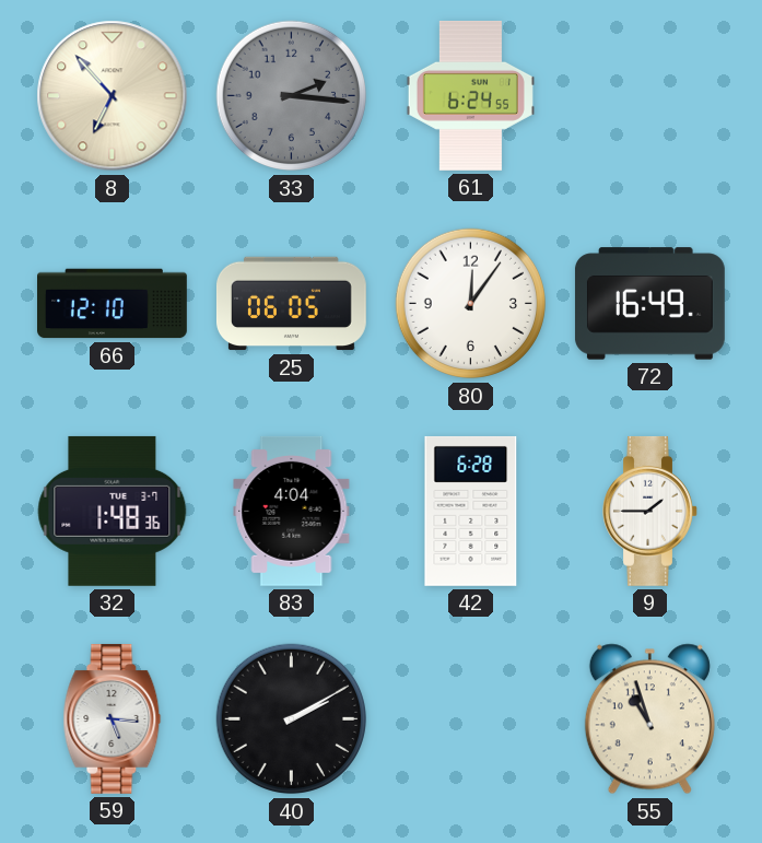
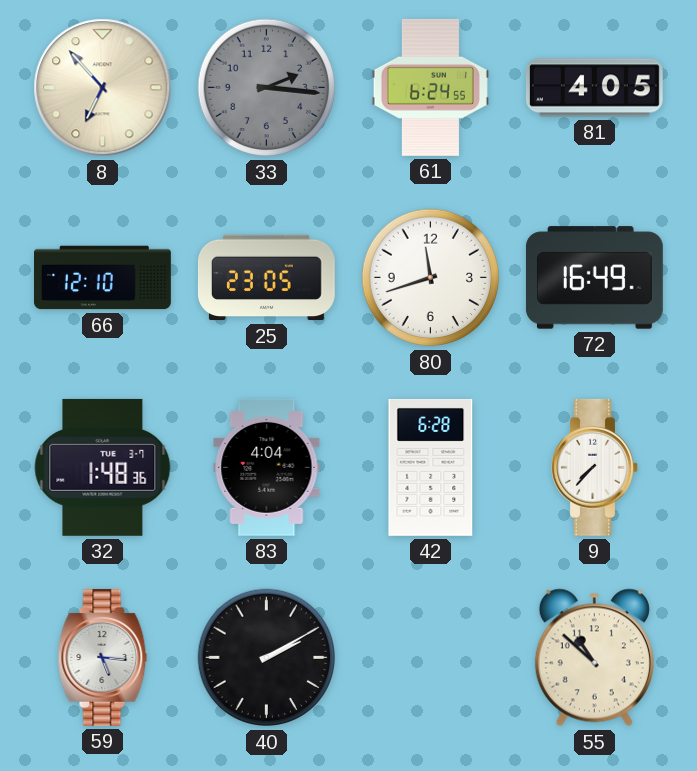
81: none -> 4:05 (594, 88)
25: 06:05 -> 23:05 (266, 278)
80: 12:06 -> 11:42 (431, 278)
9: 1:45 -> 7:37 (595, 467)
55: 10:57 -> 10:52 (594, 658)
